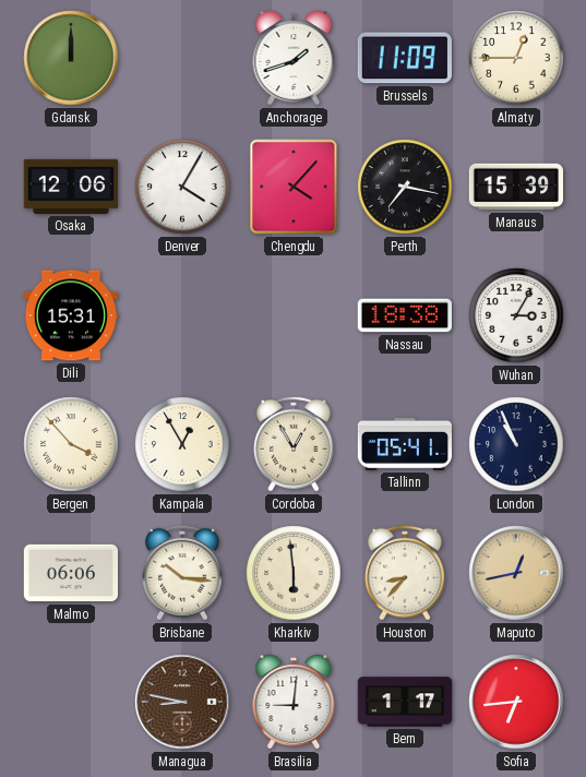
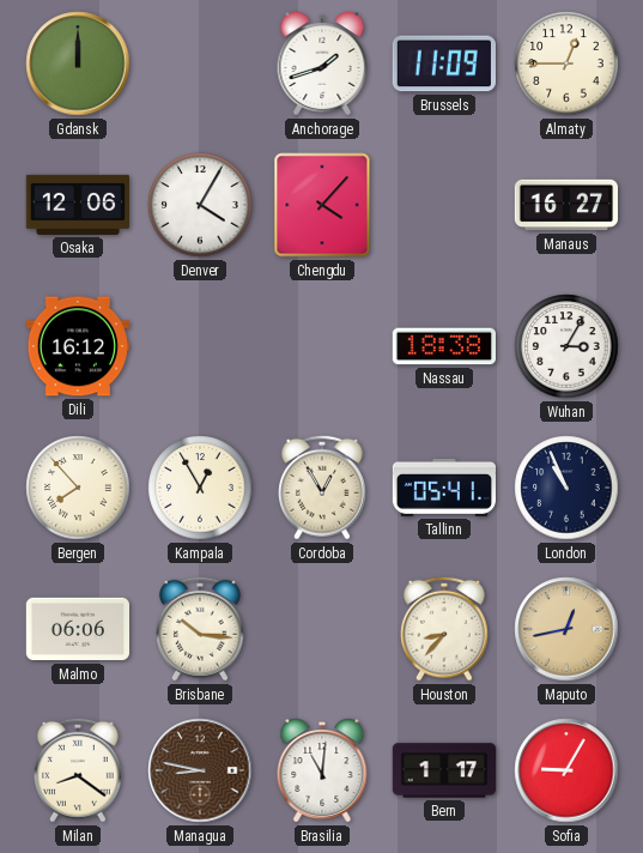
Perth: 7:17 -> none (405, 187)
Manaus: 15:39 -> 16:27 (566, 205)
Dili: 15:31 -> 16:12 (77, 346)
Bergen: 3:53 -> 7:53 (78, 488)
Kharkiv: 5:59 -> none (294, 573)
Milan: none -> 8:21 (78, 770)
Brasilia: 9:01 -> 11:01 (322, 770)
Sofia: 6:44 -> 9:05 (566, 770)
